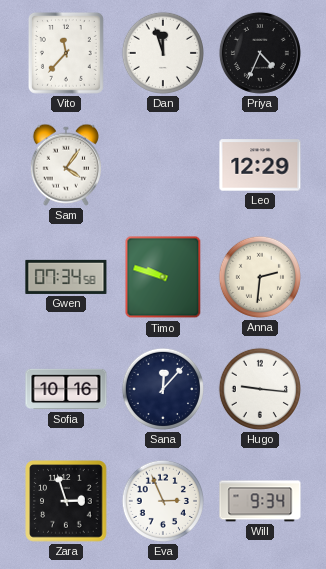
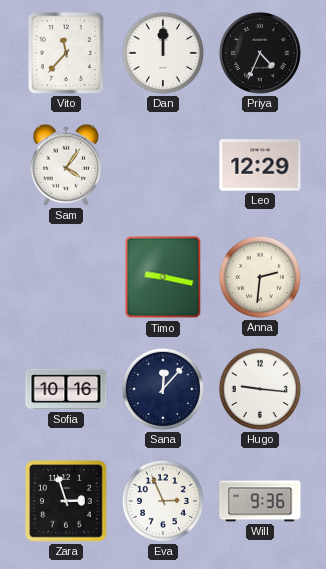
Dan: 11:57 -> 12:00 (163, 53)
Gwen: 07:34 -> none (66, 277)
Timo: 9:48 -> 9:17 (163, 277)
Will: 9:34 -> 9:36 (260, 501)
